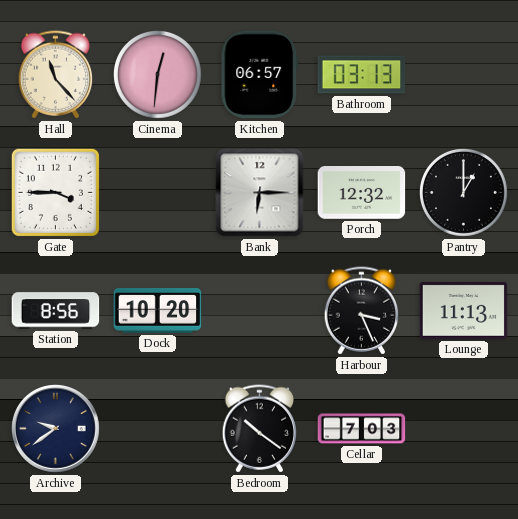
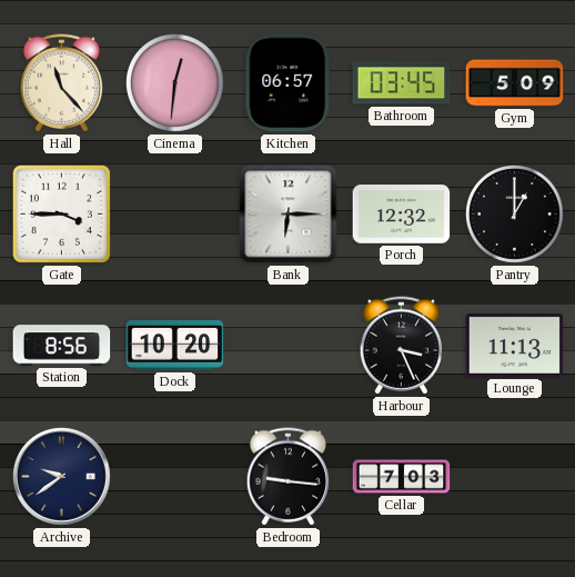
Bathroom: 03:13 -> 03:45 (402, 83)
Gym: none -> 5:09 (515, 83)
Bedroom: 10:21 -> 9:16 (287, 477)
